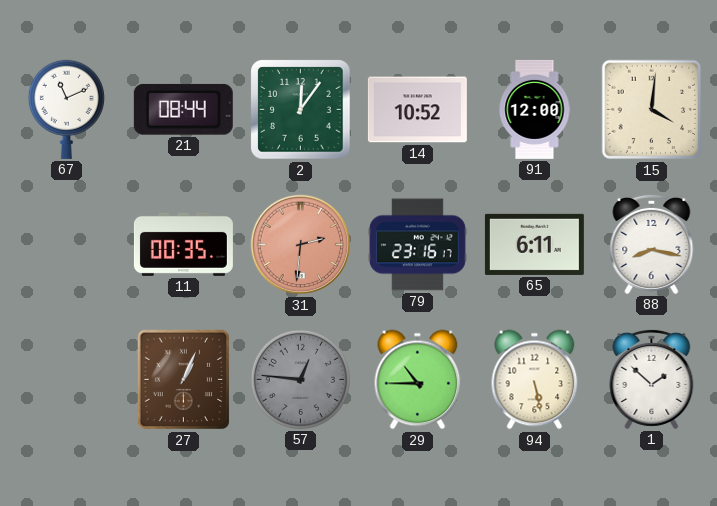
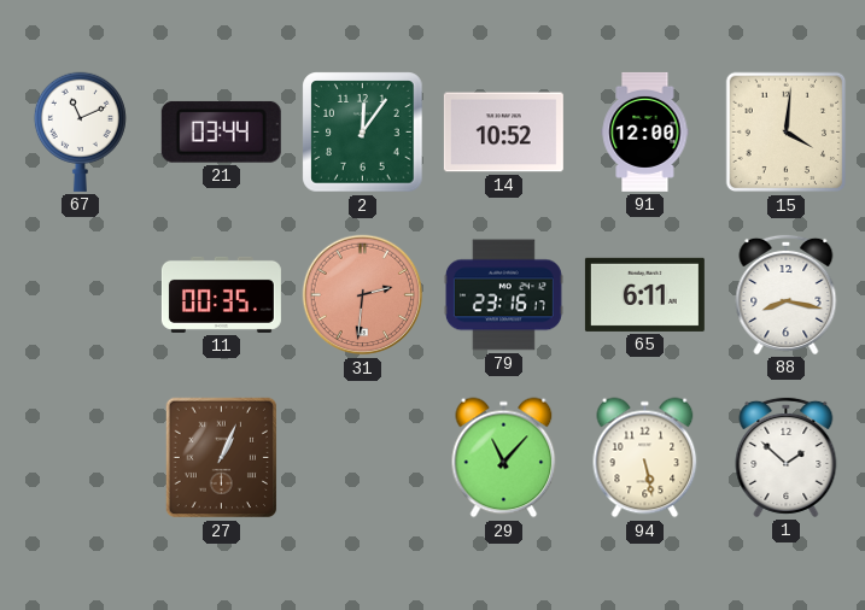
21: 08:44 -> 03:44 (221, 131)
57: 12:46 -> none (300, 379)
29: 10:45 -> 11:07 (504, 458)
